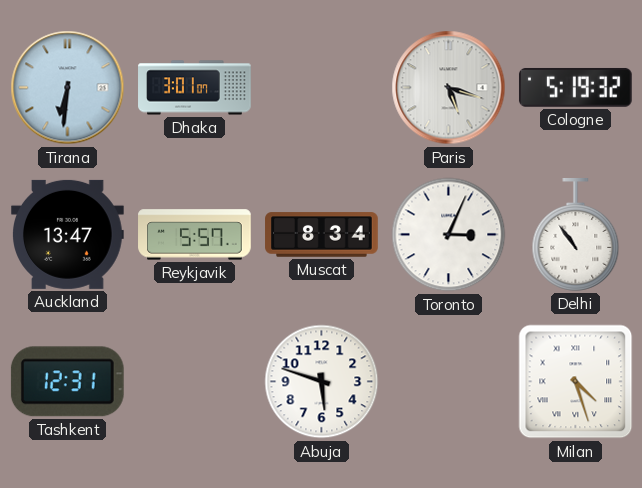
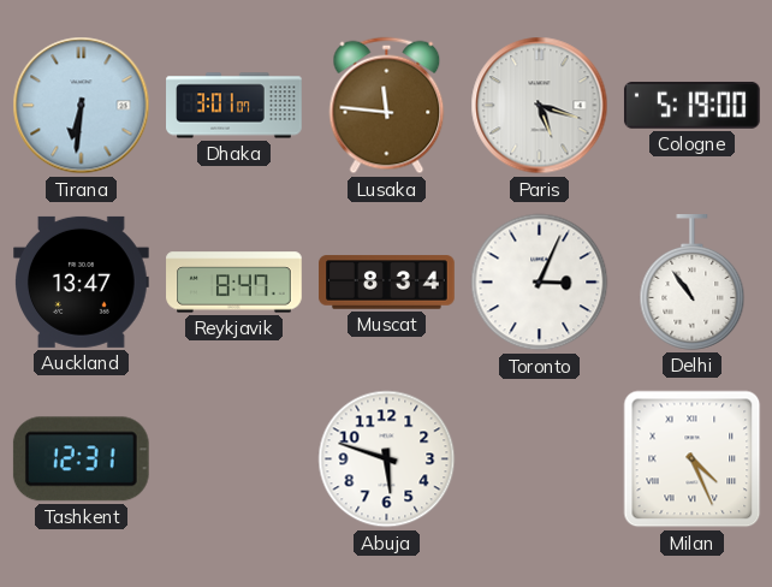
Lusaka: none -> 11:46 (387, 106)
Cologne: 5:19:32 -> 5:19:00 (691, 105)
Reykjavik: 5:57 -> 8:47 (234, 283)
Milan: 4:27 -> 4:26 (693, 459)
